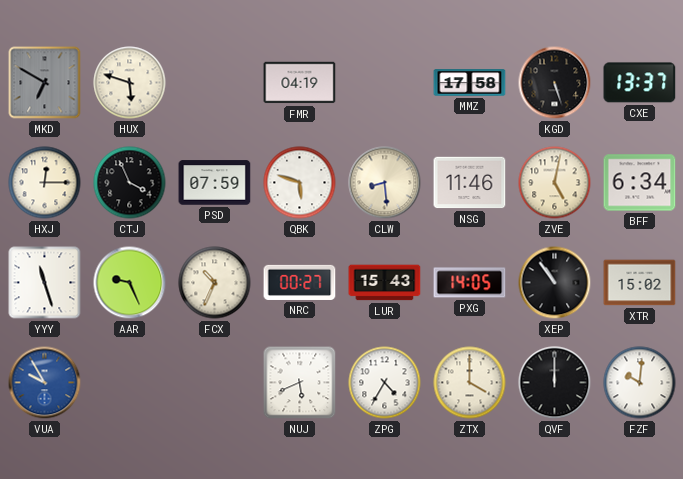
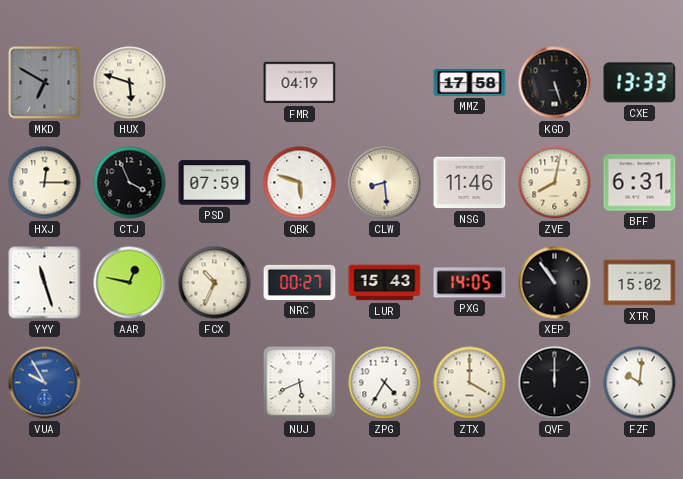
CXE: 13:37 -> 13:33 (640, 83)
ZVE: 5:02 -> 8:02 (555, 183)
BFF: 6:34 -> 6:31 (640, 183)
AAR: 9:26 -> 12:47 (130, 283)
